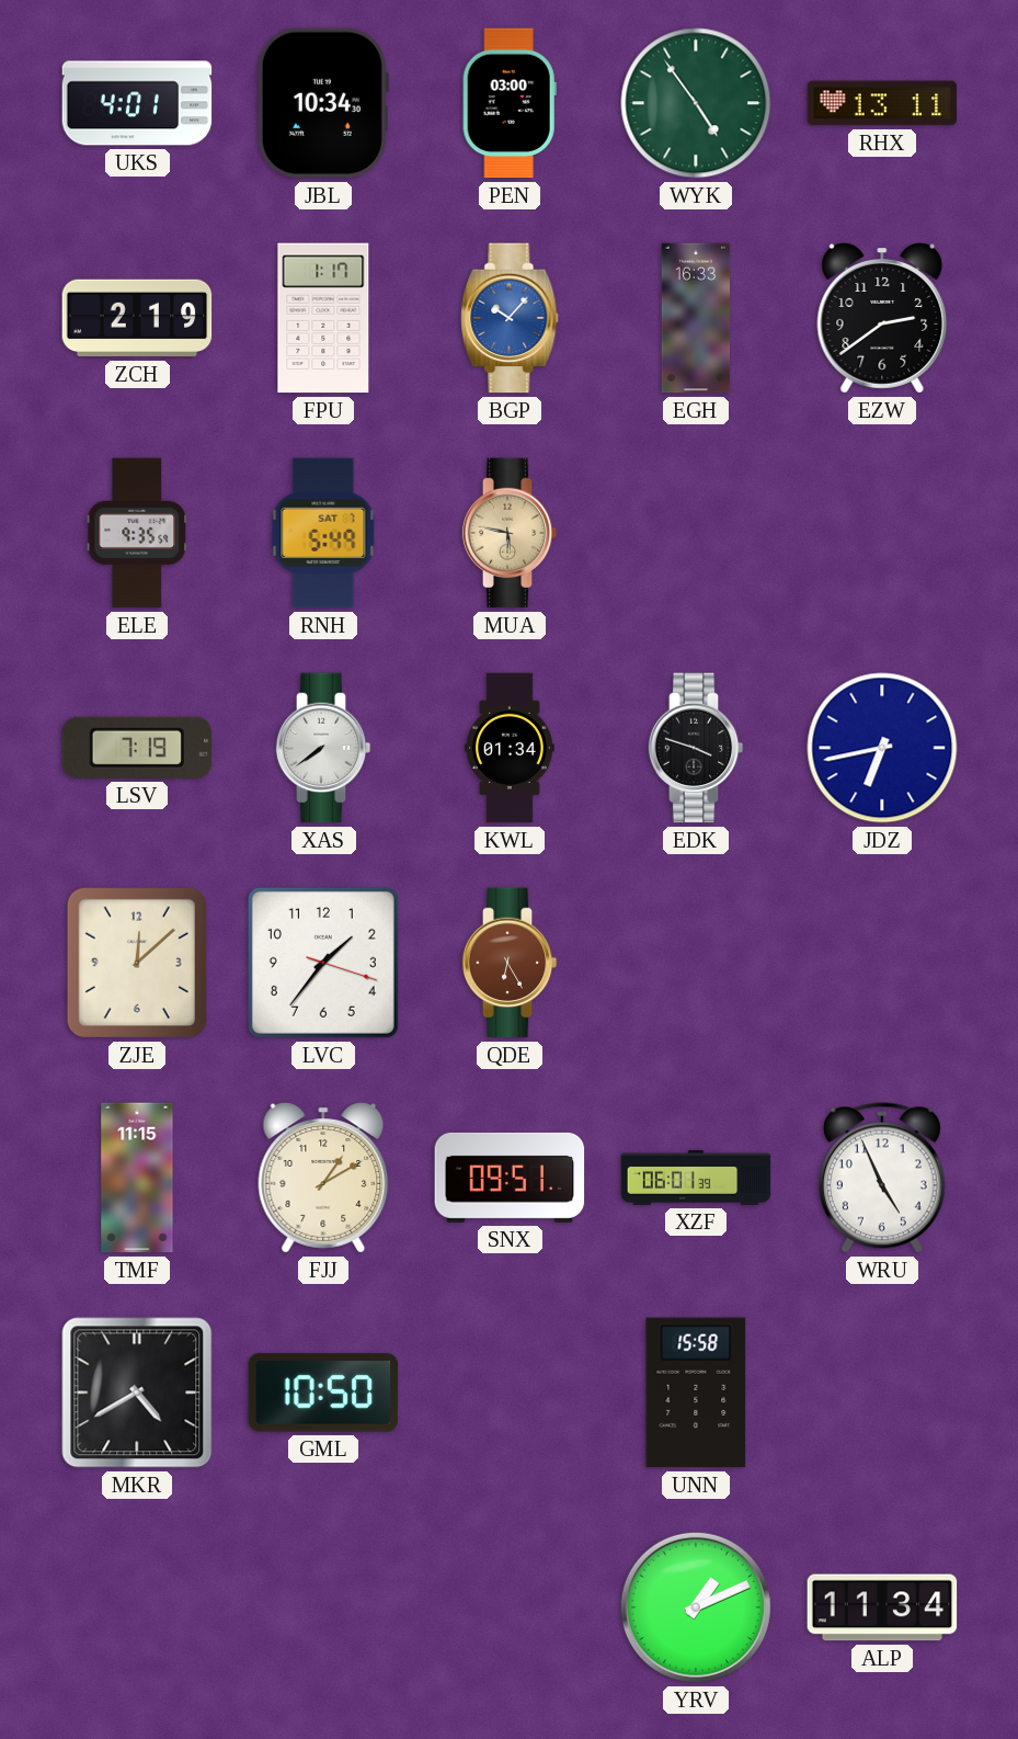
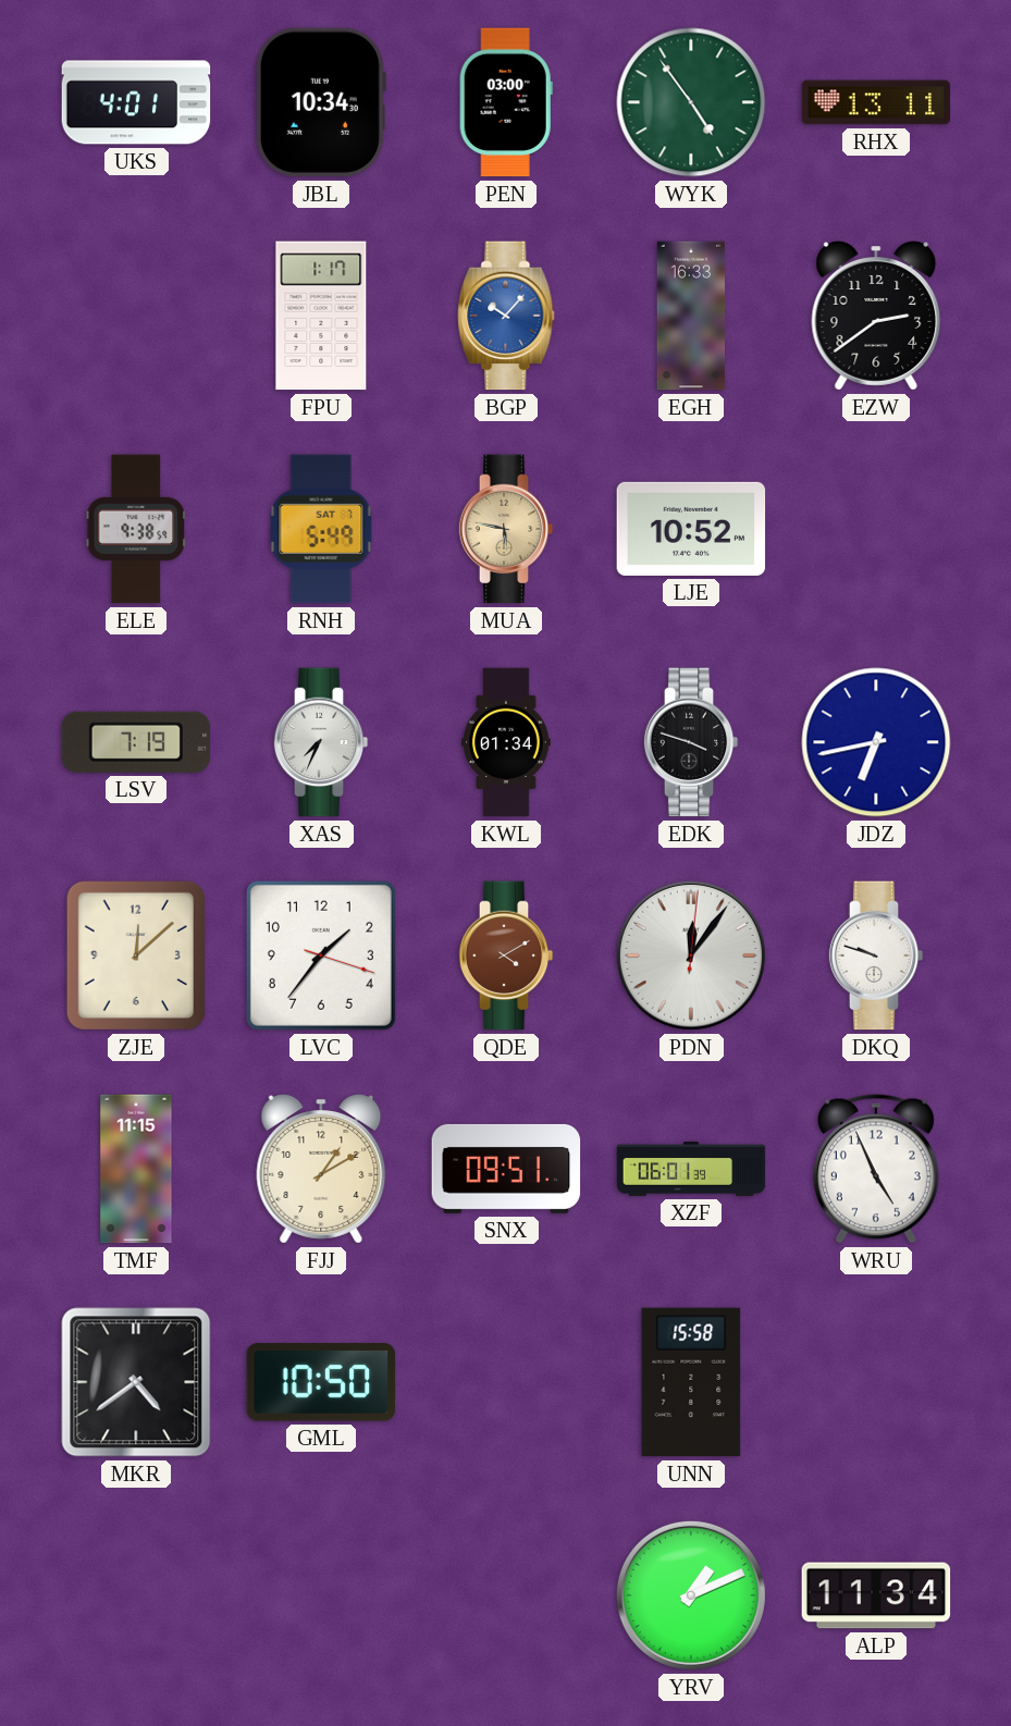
ZCH: 2:19 -> none (137, 318)
ELE: 9:35 -> 9:38 (136, 529)
LJE: none -> 10:52 (691, 529)
XAS: 7:39 -> 7:34 (321, 742)
QDE: 6:25 -> 4:10 (506, 956)
PDN: none -> 12:06 (691, 956)
DKQ: none -> 9:48 (876, 956)
MKR: 4:40 -> 4:39 (136, 1382)
